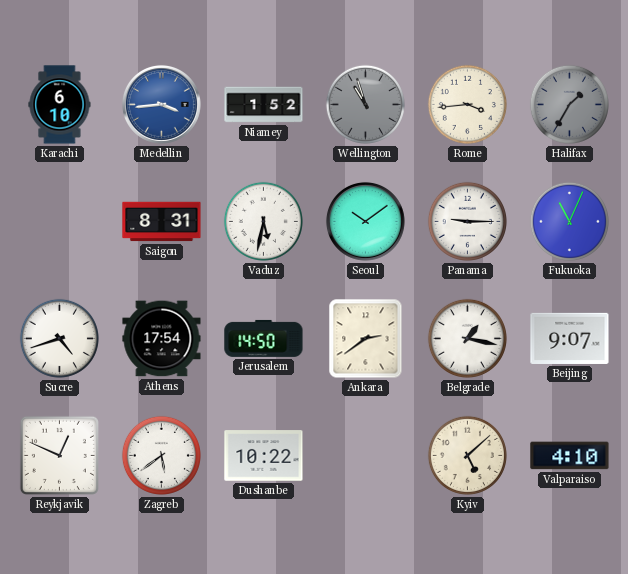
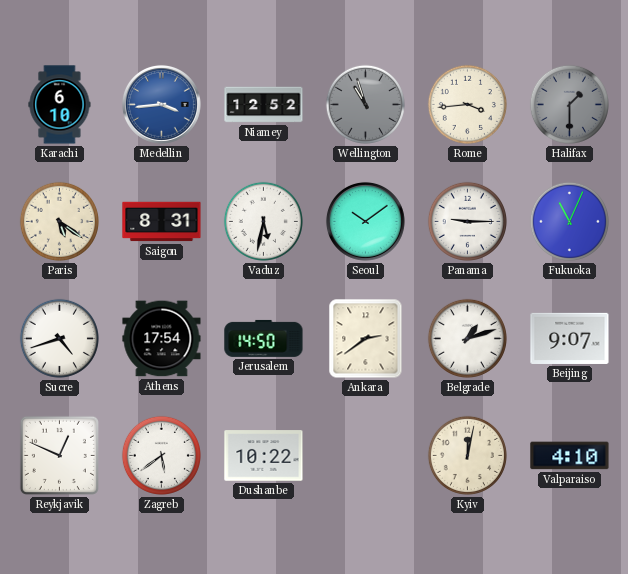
Niamey: 1:52 -> 12:52 (264, 105)
Halifax: 1:35 -> 1:30 (569, 104)
Paris: none -> 5:21 (59, 221)
Belgrade: 1:17 -> 1:12 (467, 338)
Kyiv: 5:08 -> 12:02 (467, 455)
